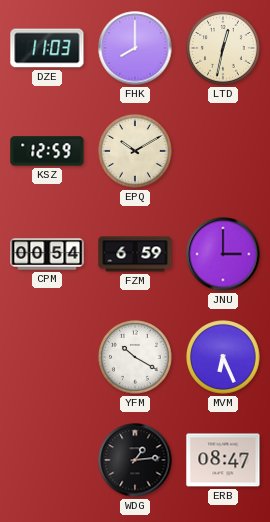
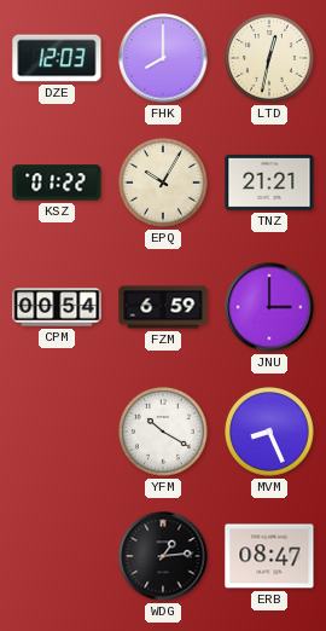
DZE: 11:03 -> 12:03 (57, 58)
KSZ: 12:59 -> 01:22 (57, 183)
EPQ: 10:10 -> 10:05 (163, 183)
TNZ: none -> 21:21 (269, 183)
MVM: 6:26 -> 8:26 (269, 432)
